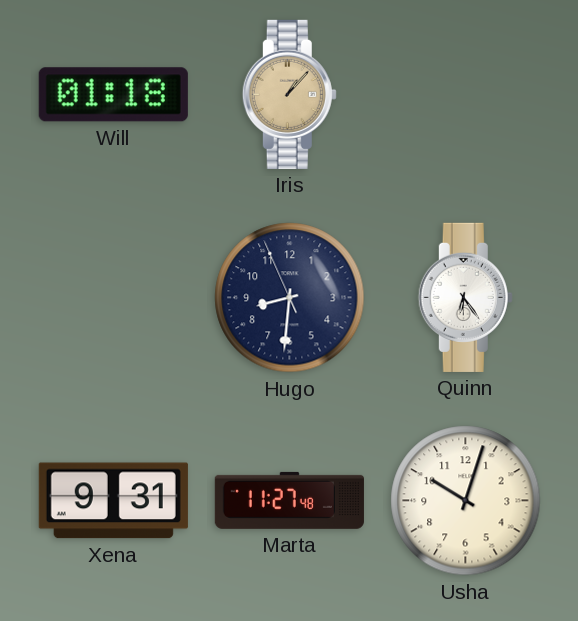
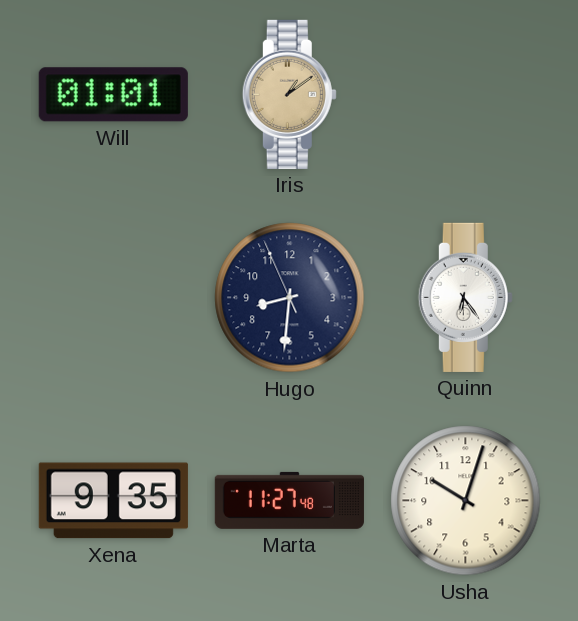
Will: 01:18 -> 01:01 (113, 95)
Iris: 1:07 -> 1:09 (289, 94)
Xena: 9:31 -> 9:35 (113, 501)
